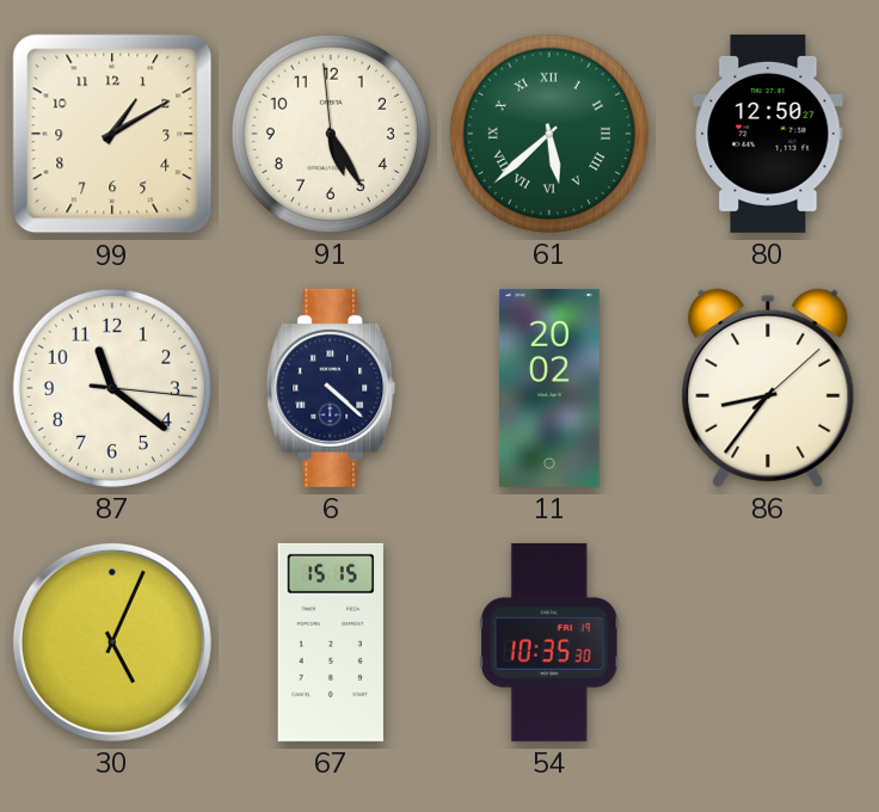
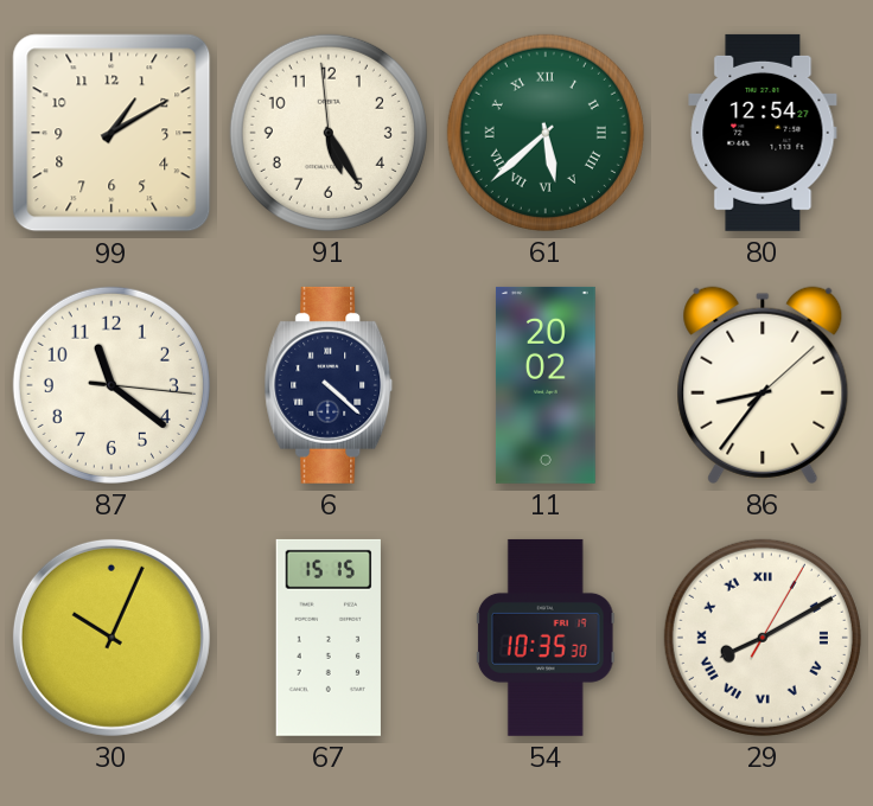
80: 12:50 -> 12:54 (763, 133)
30: 5:04 -> 10:04 (111, 638)
29: none -> 8:10 (763, 638)
